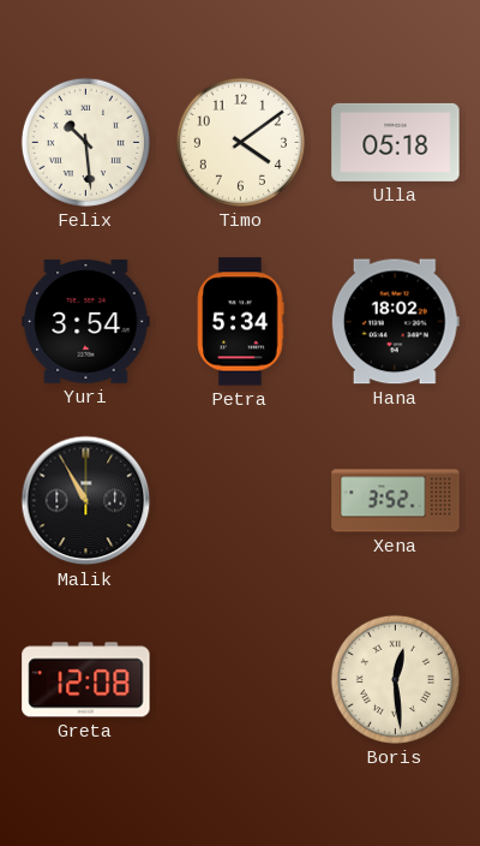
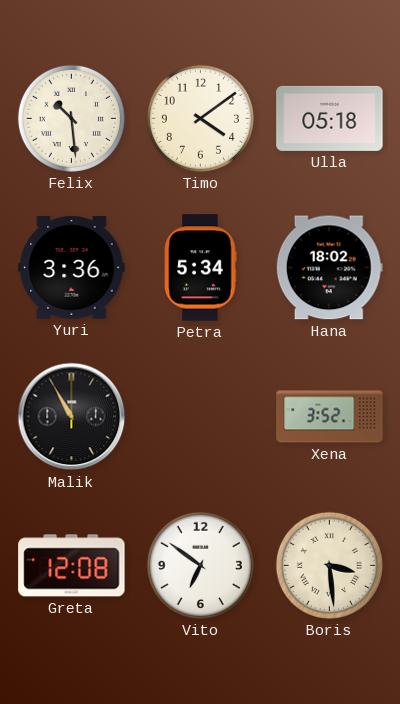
Yuri: 3:54 -> 3:36 (72, 268)
Vito: none -> 6:51 (200, 565)
Boris: 12:29 -> 3:29 (329, 565)
